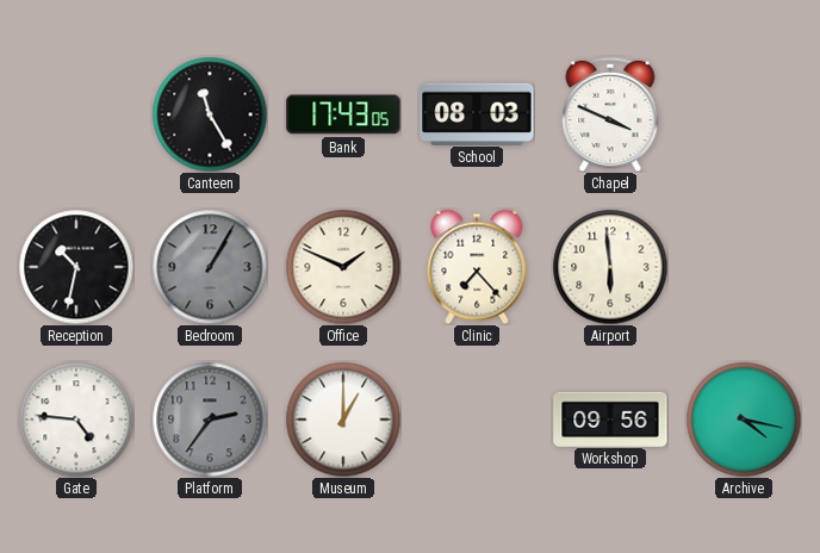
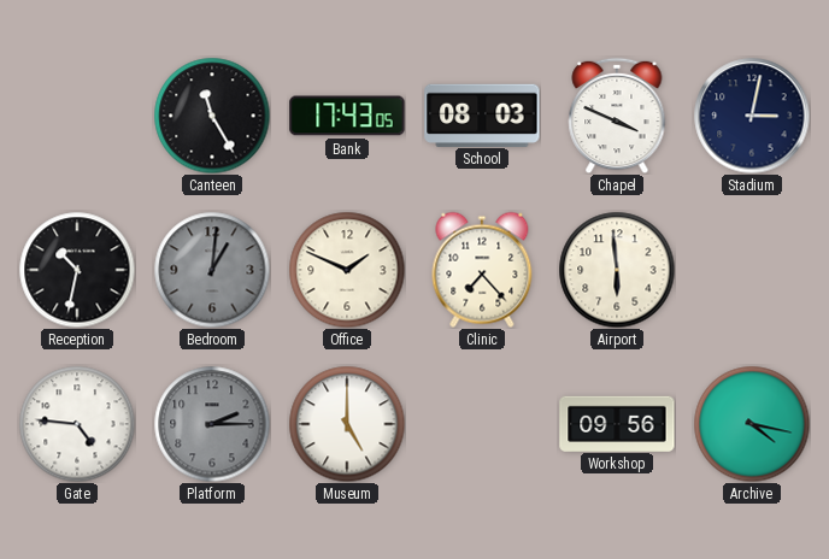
Stadium: none -> 3:02 (752, 116)
Bedroom: 1:05 -> 1:01 (212, 270)
Platform: 2:36 -> 2:15 (212, 424)
Museum: 1:00 -> 5:00 (347, 424)
